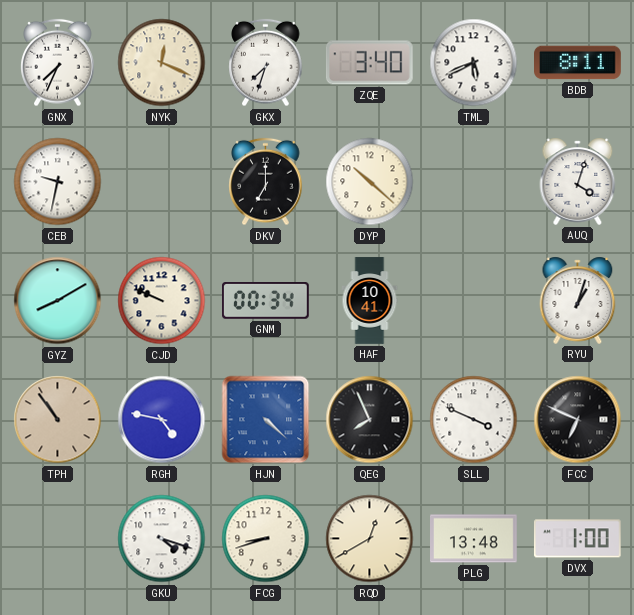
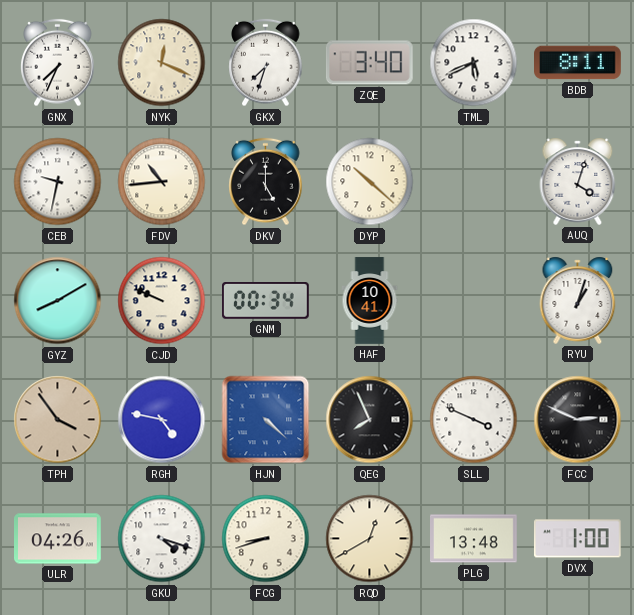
FDV: none -> 10:44 (162, 182)
DKV: 7:00 -> 5:00 (266, 182)
TPH: 10:54 -> 3:54 (58, 420)
FCC: 6:49 -> 2:49 (578, 420)
ULR: none -> 04:26 (58, 539)
